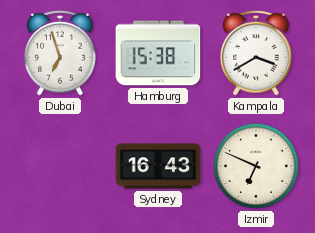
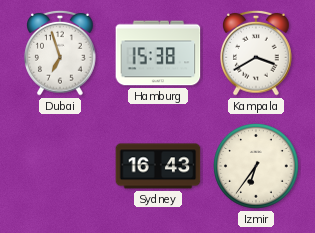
Izmir: 6:49 -> 6:36 (256, 166)
